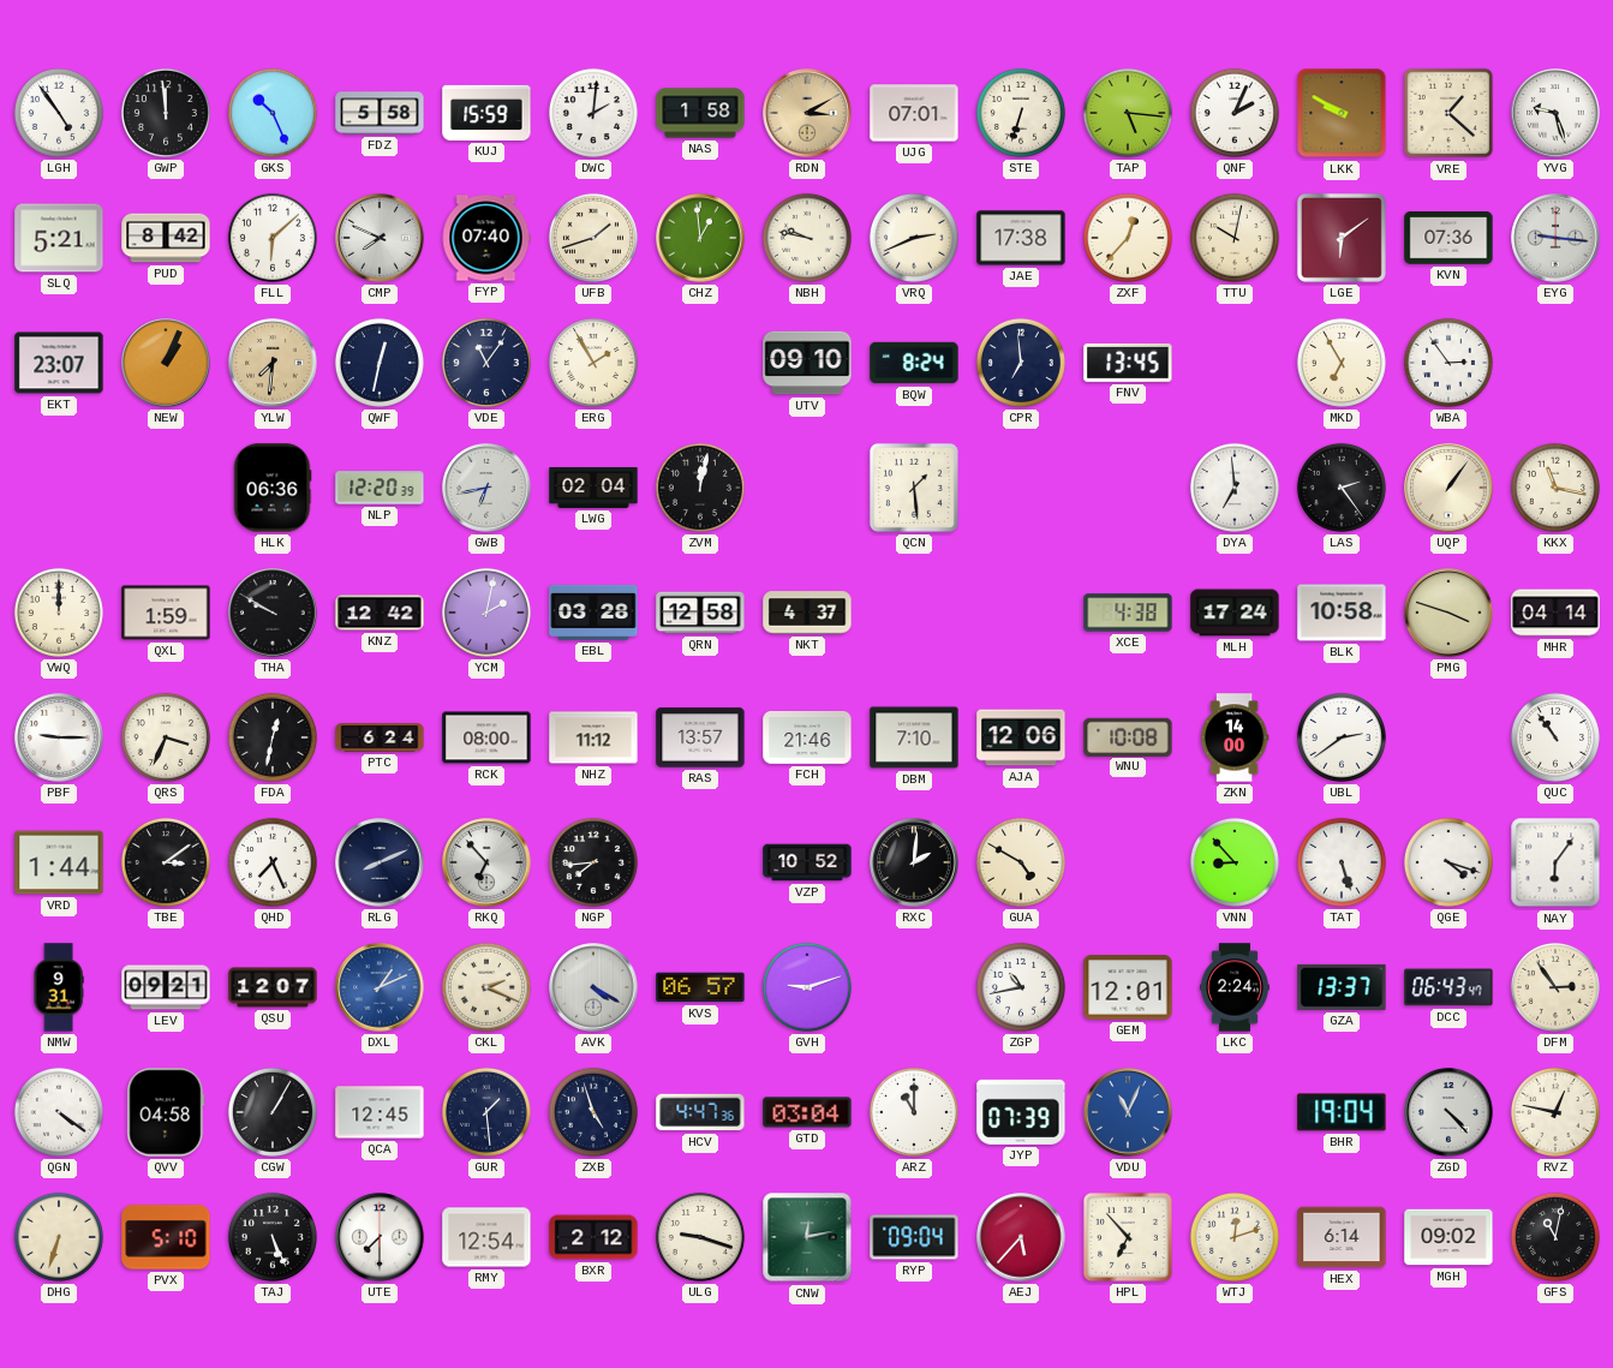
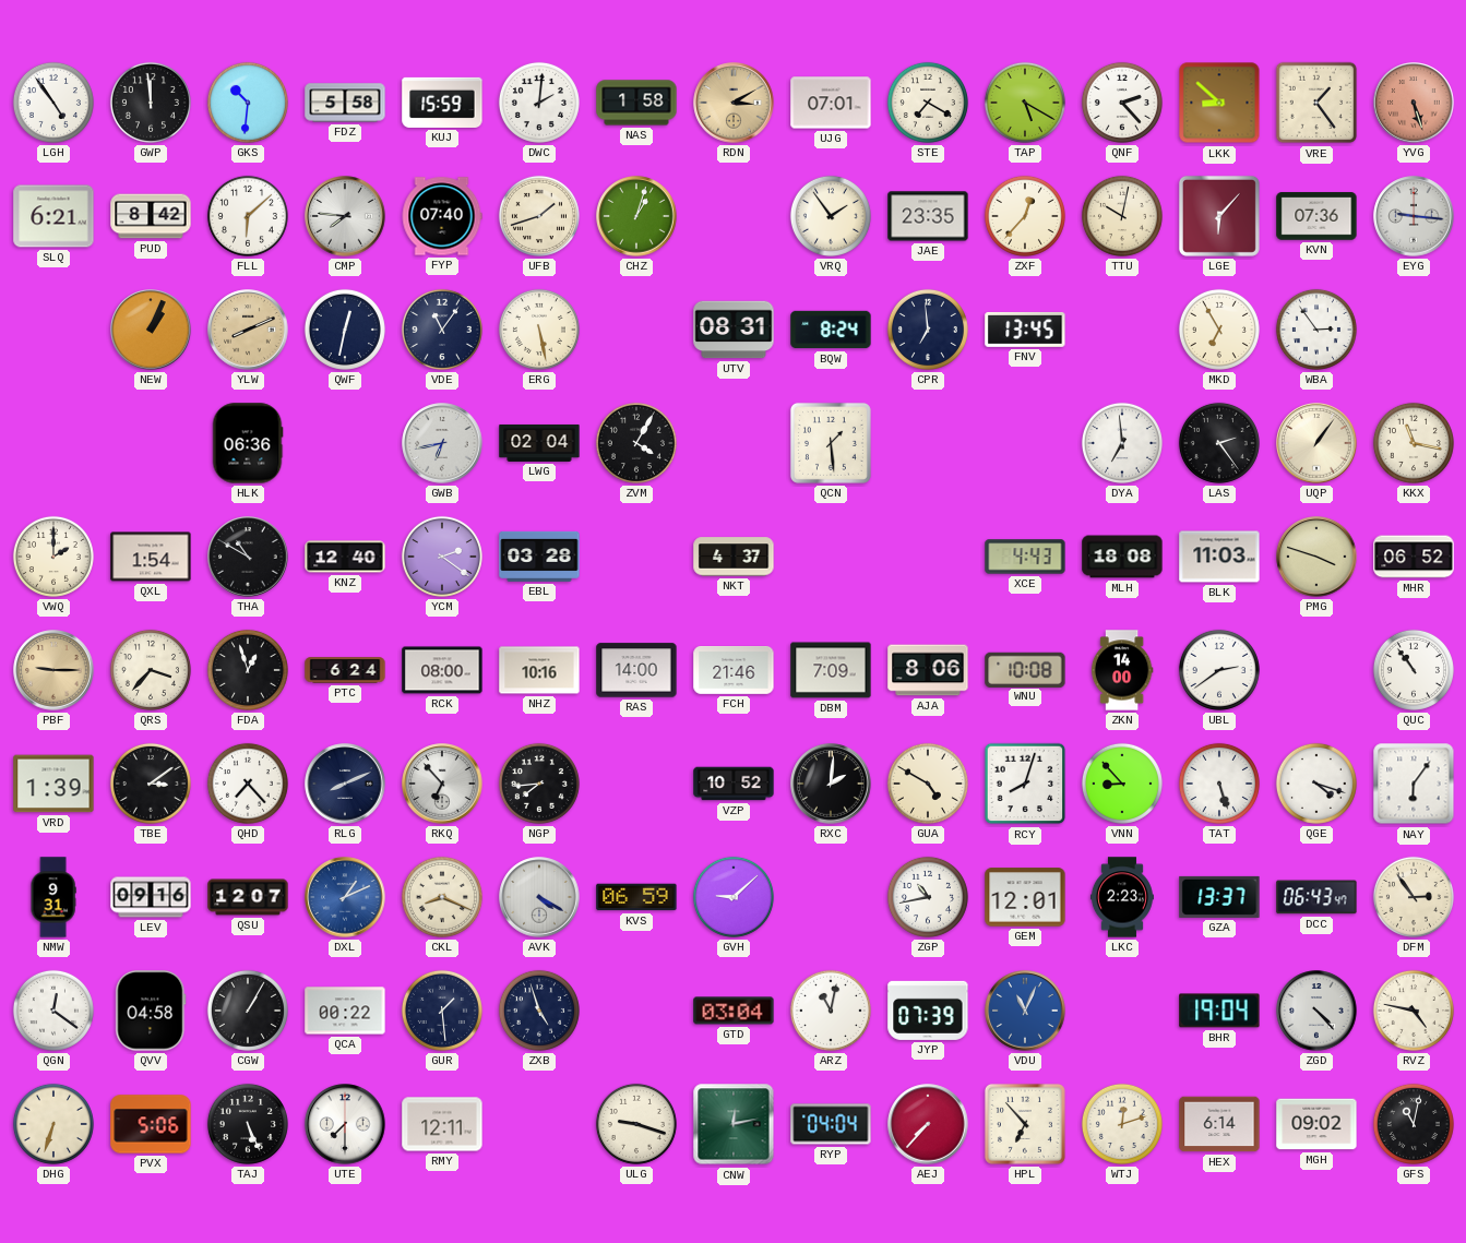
GKS: 10:26 -> 10:31 (248, 103)
STE: 6:33 -> 7:20 (928, 103)
TAP: 5:16 -> 5:20 (1025, 103)
QNF: 2:04 -> 2:23 (1122, 103)
LKK: 9:50 -> 8:52 (1219, 103)
VRE: 1:22 -> 1:24 (1316, 103)
YVG: 9:27 -> 5:27 (1414, 103)
YVG dial: white -> salmon (1414, 103)
SLQ: 5:21 -> 6:21 (53, 216)
CMP: 7:49 -> 7:46 (345, 216)
CHZ: 12:59 -> 1:03 (636, 216)
NBH: 9:47 -> none (807, 238)
VRQ: 2:41 -> 1:54 (831, 216)
JAE: 17:38 -> 23:35 (928, 216)
LGE: 6:09 -> 6:07 (1219, 216)
EKT: 23:07 -> none (59, 363)
YLW: 7:31 -> 8:11 (248, 330)
ERG: 1:55 -> 5:28 (539, 330)
UTV: 09:10 -> 08:31 (734, 330)
NLP: 12:20 -> none (380, 488)
ZVM: 12:02 -> 4:05 (636, 443)
VWQ: 12:00 -> 2:00 (53, 557)
QXL: 1:59 -> 1:54 (151, 557)
THA: 9:50 -> 10:50 (248, 557)
KNZ: 12:42 -> 12:40 (345, 557)
YCM: 2:02 -> 2:21 (442, 557)
QRN: 12:58 -> none (700, 613)
XCE: 4:38 -> 4:43 (1025, 557)
MLH: 17:24 -> 18:08 (1122, 557)
BLK: 10:58 -> 11:03 (1219, 557)
MHR: 04:14 -> 06:52 (1414, 557)
PBF dial: white -> champagne (53, 670)
QRS: 3:34 -> 3:37 (151, 670)
FDA: 12:32 -> 12:57 (248, 670)
NHZ: 11:12 -> 10:16 (539, 670)
RAS: 13:57 -> 14:00 (636, 670)
DBM: 7:10 -> 7:09 (831, 670)
AJA: 12:06 -> 8:06 (928, 670)
VRD: 1:44 -> 1:39 (53, 784)
QHD: 7:26 -> 7:23 (248, 784)
RCY: none -> 8:03 (1025, 784)
LEV: 09:21 -> 09:16 (151, 897)
CKL: 2:19 -> 8:19 (442, 897)
KVS: 06:57 -> 06:59 (636, 897)
GVH: 9:12 -> 9:08 (734, 897)
LKC: 2:24 -> 2:23 (1122, 897)
QGN: 4:21 -> 12:21 (53, 1011)
QCA: 12:45 -> 00:22 (345, 1011)
HCV: 4:47 -> none (700, 1112)
ARZ: 11:00 -> 11:02 (831, 1011)
RVZ: 12:47 -> 4:47 (1414, 1011)
PVX: 5:10 -> 5:06 (151, 1124)
RMY: 12:54 -> 12:11 (442, 1124)
BXR: 2:12 -> none (593, 1237)
RYP: 09:04 -> 04:04 (831, 1124)
AEJ: 5:37 -> 7:37 (928, 1124)
